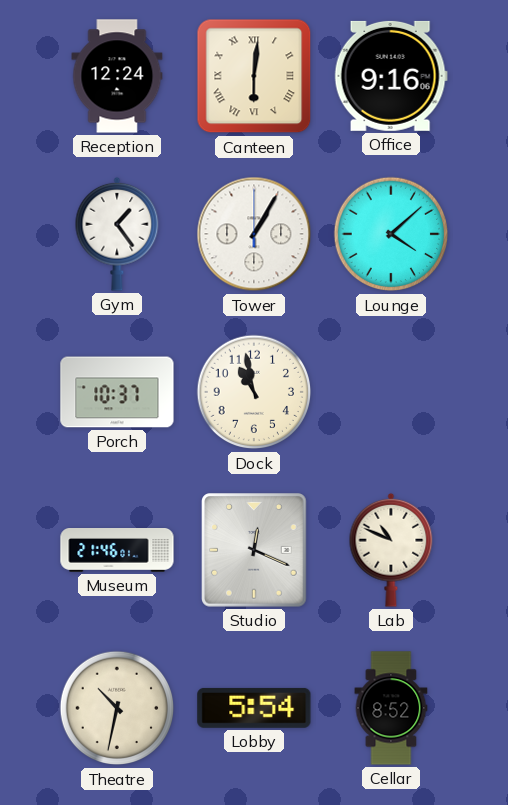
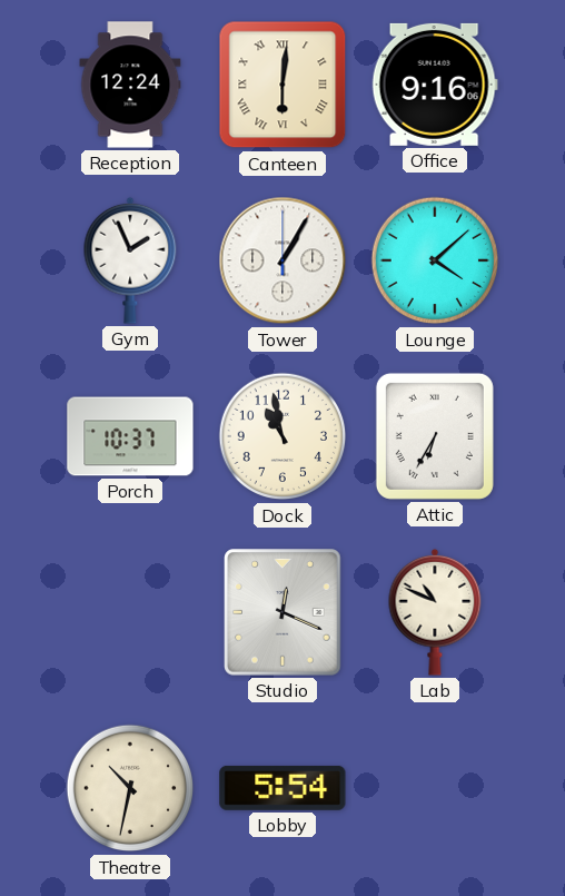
Gym: 1:24 -> 1:56 (130, 260)
Attic: none -> 6:35 (435, 436)
Museum: 21:46 -> none (117, 551)
Cellar: 8:52 -> none (391, 708)
